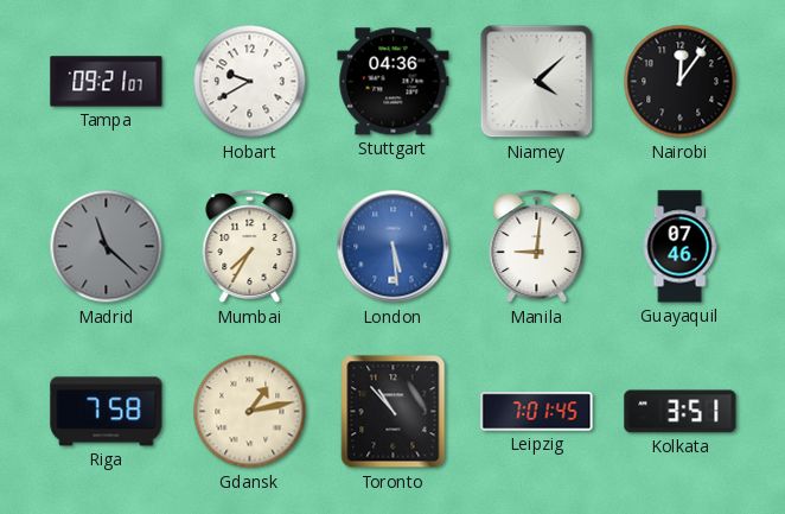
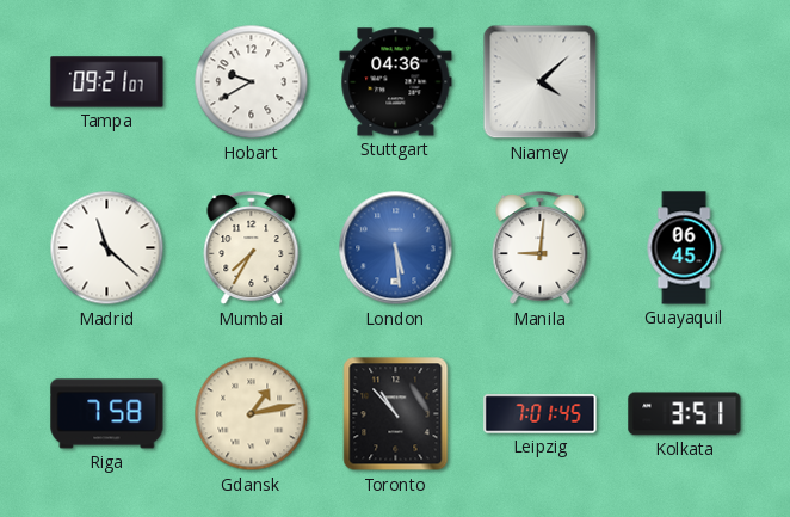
Nairobi: 12:06 -> none (681, 82)
Madrid dial: grey -> white (107, 248)
Guayaquil: 07:46 -> 06:45 (684, 248)
